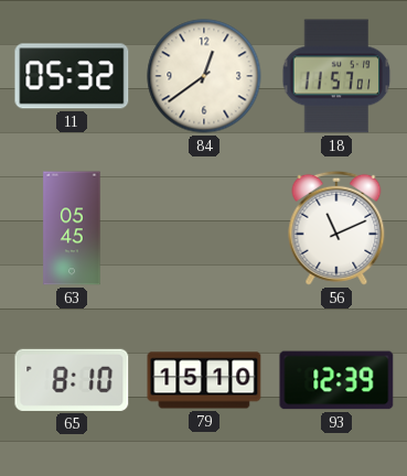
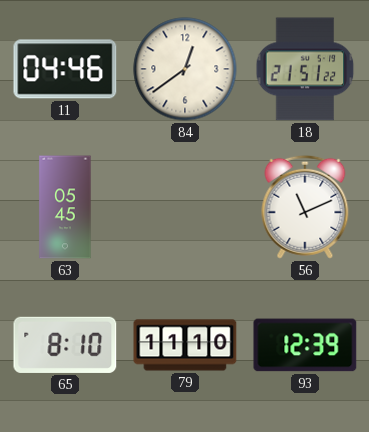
11: 05:32 -> 04:46 (65, 69)
18: 11:57 -> 21:51 (305, 69)
79: 15:10 -> 11:10 (185, 345)
